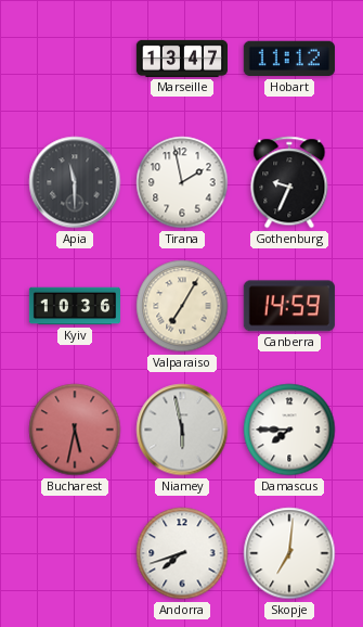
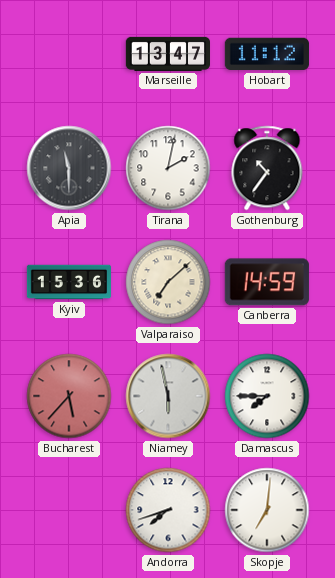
Tirana: 1:58 -> 2:02 (168, 168)
Gothenburg: 9:34 -> 10:36 (267, 168)
Kyiv: 10:36 -> 15:36 (68, 282)
Valparaiso: 7:05 -> 7:08 (168, 282)
Bucharest: 5:32 -> 5:37 (69, 396)
